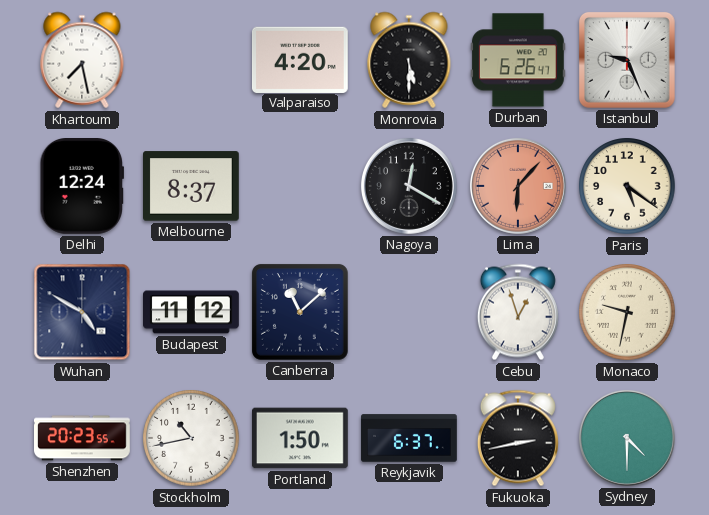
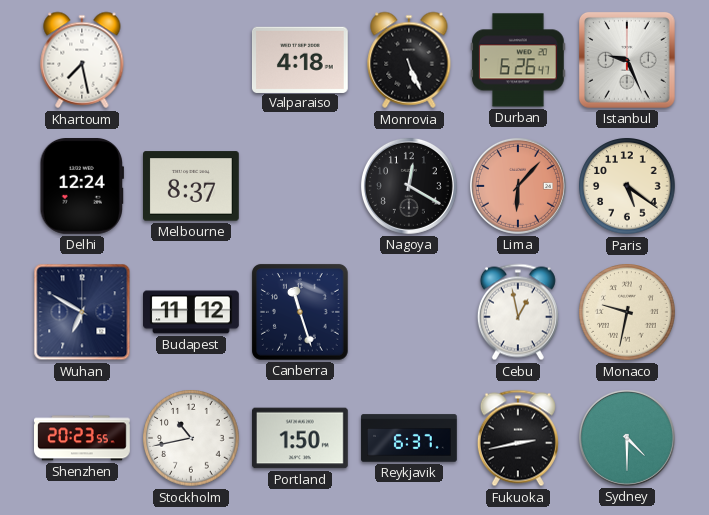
Valparaiso: 4:20 -> 4:18 (300, 59)
Monrovia: 5:30 -> 5:26 (409, 60)
Wuhan: 4:50 -> 6:50 (82, 312)
Canberra: 11:08 -> 11:27 (300, 312)
Cebu: 12:57 -> 12:58 (518, 312)
